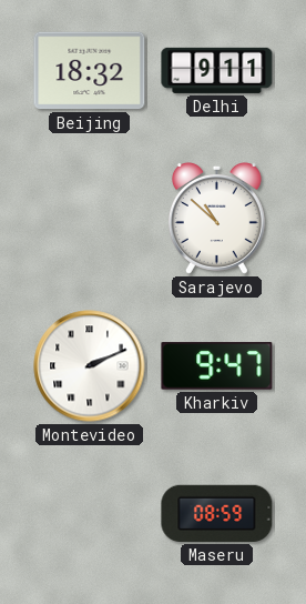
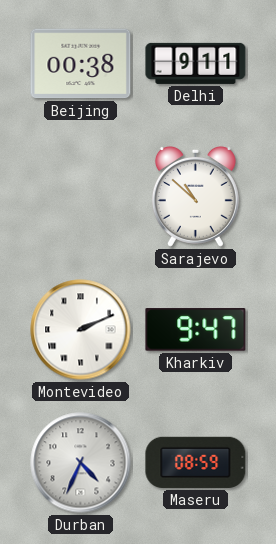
Beijing: 18:32 -> 00:38 (81, 64)
Durban: none -> 4:34 (81, 463)
